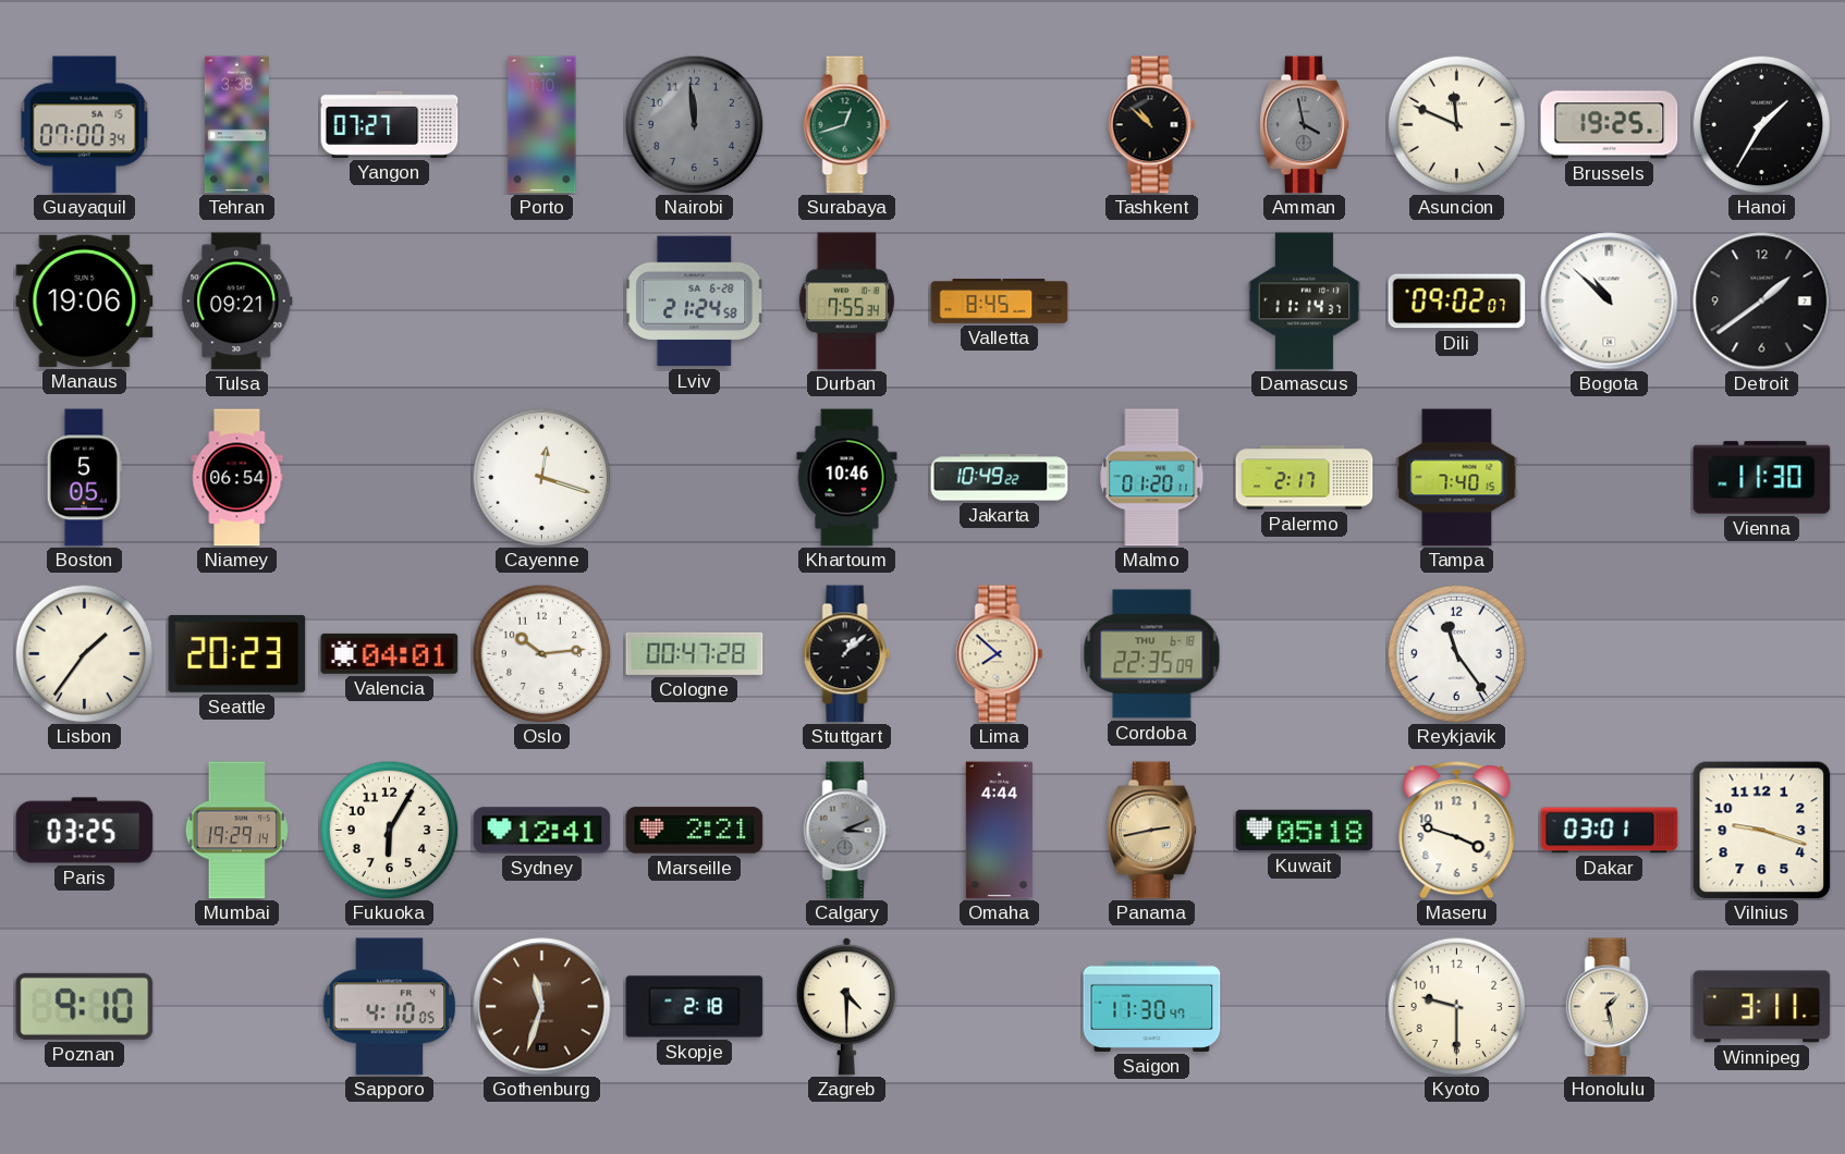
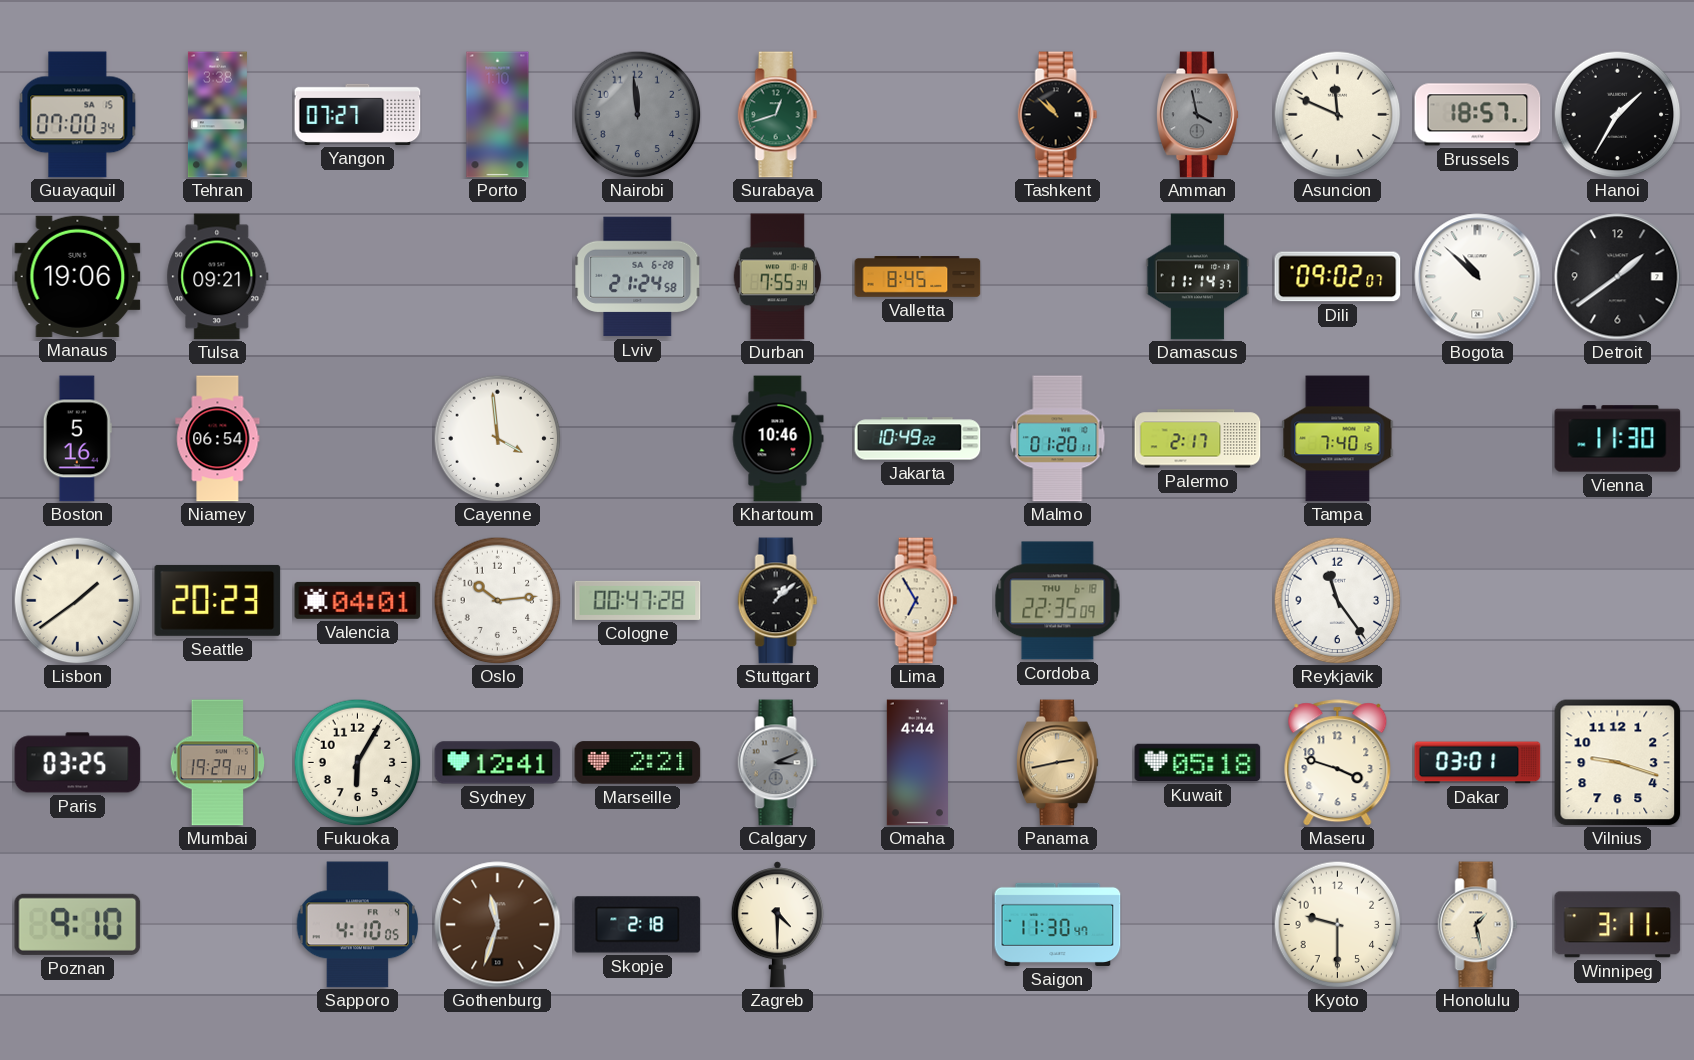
Brussels: 19:25 -> 18:57 (1478, 115)
Boston: 5:05 -> 5:16 (77, 439)
Cayenne: 12:18 -> 3:59 (497, 438)
Lisbon: 1:36 -> 1:39 (77, 600)
Lima: 7:52 -> 6:55 (918, 601)
